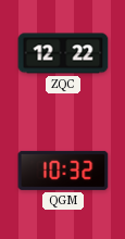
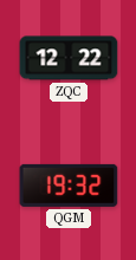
QGM: 10:32 -> 19:32 (69, 186)
